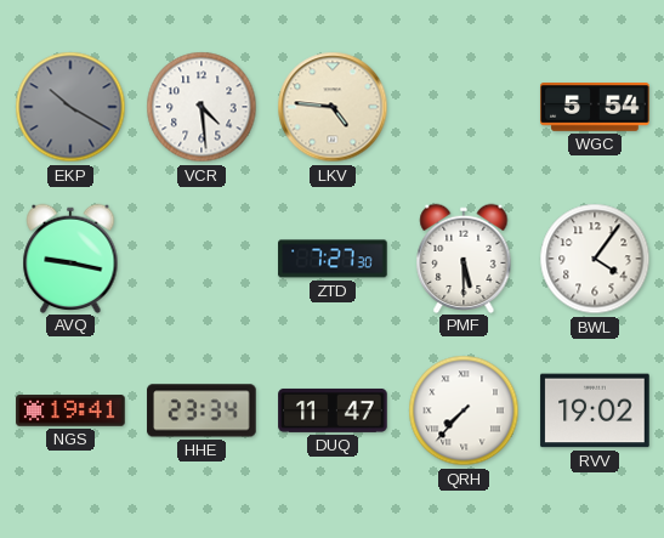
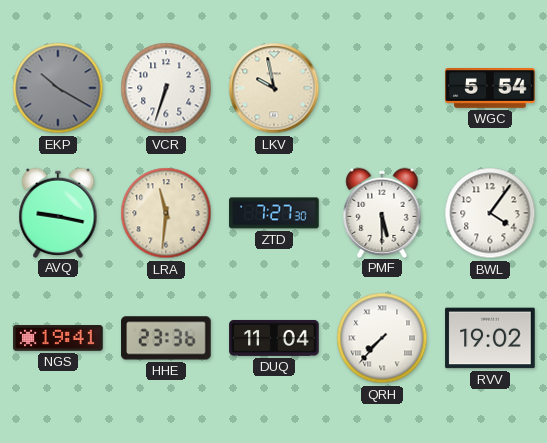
VCR: 4:29 -> 6:33 (166, 88)
LKV: 4:46 -> 9:58 (274, 88)
LRA: none -> 11:31 (166, 213)
HHE: 23:34 -> 23:36 (166, 338)
DUQ: 11:47 -> 11:04 (274, 338)
